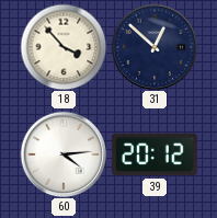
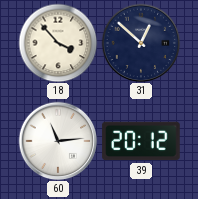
60: 4:14 -> 11:14 (58, 141)
